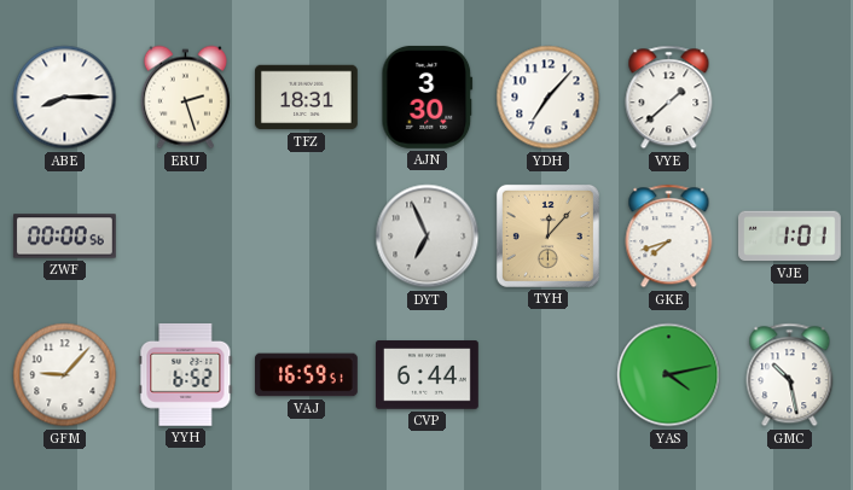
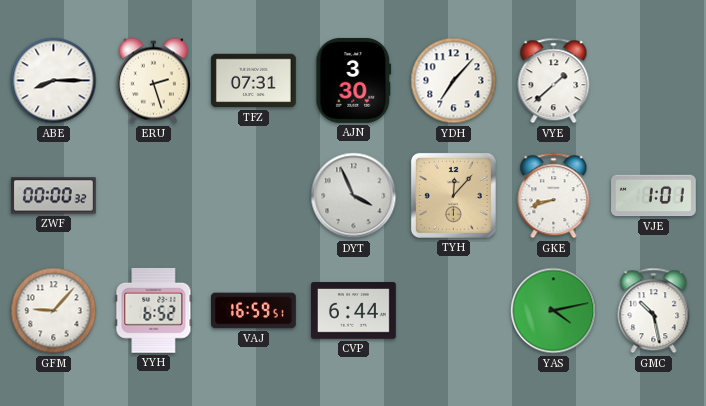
TFZ: 18:31 -> 07:31 (254, 81)
ZWF: 00:00:56 -> 00:00:32 (54, 196)
DYT: 6:56 -> 3:56 (354, 196)
GKE: 7:42 -> 8:42 (554, 196)
